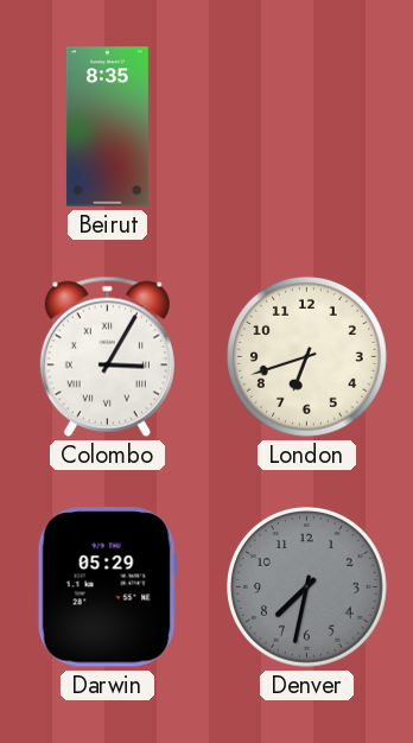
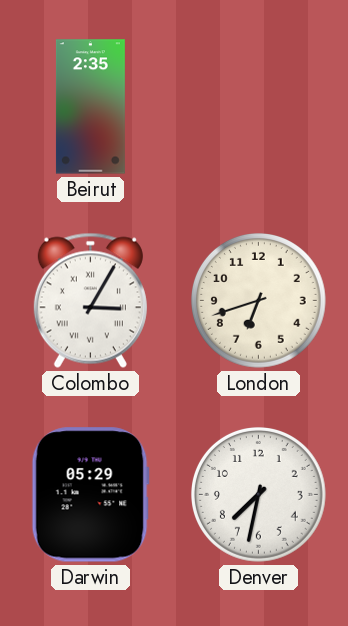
Beirut: 8:35 -> 2:35 (90, 107)
Denver dial: grey -> white (259, 495)
